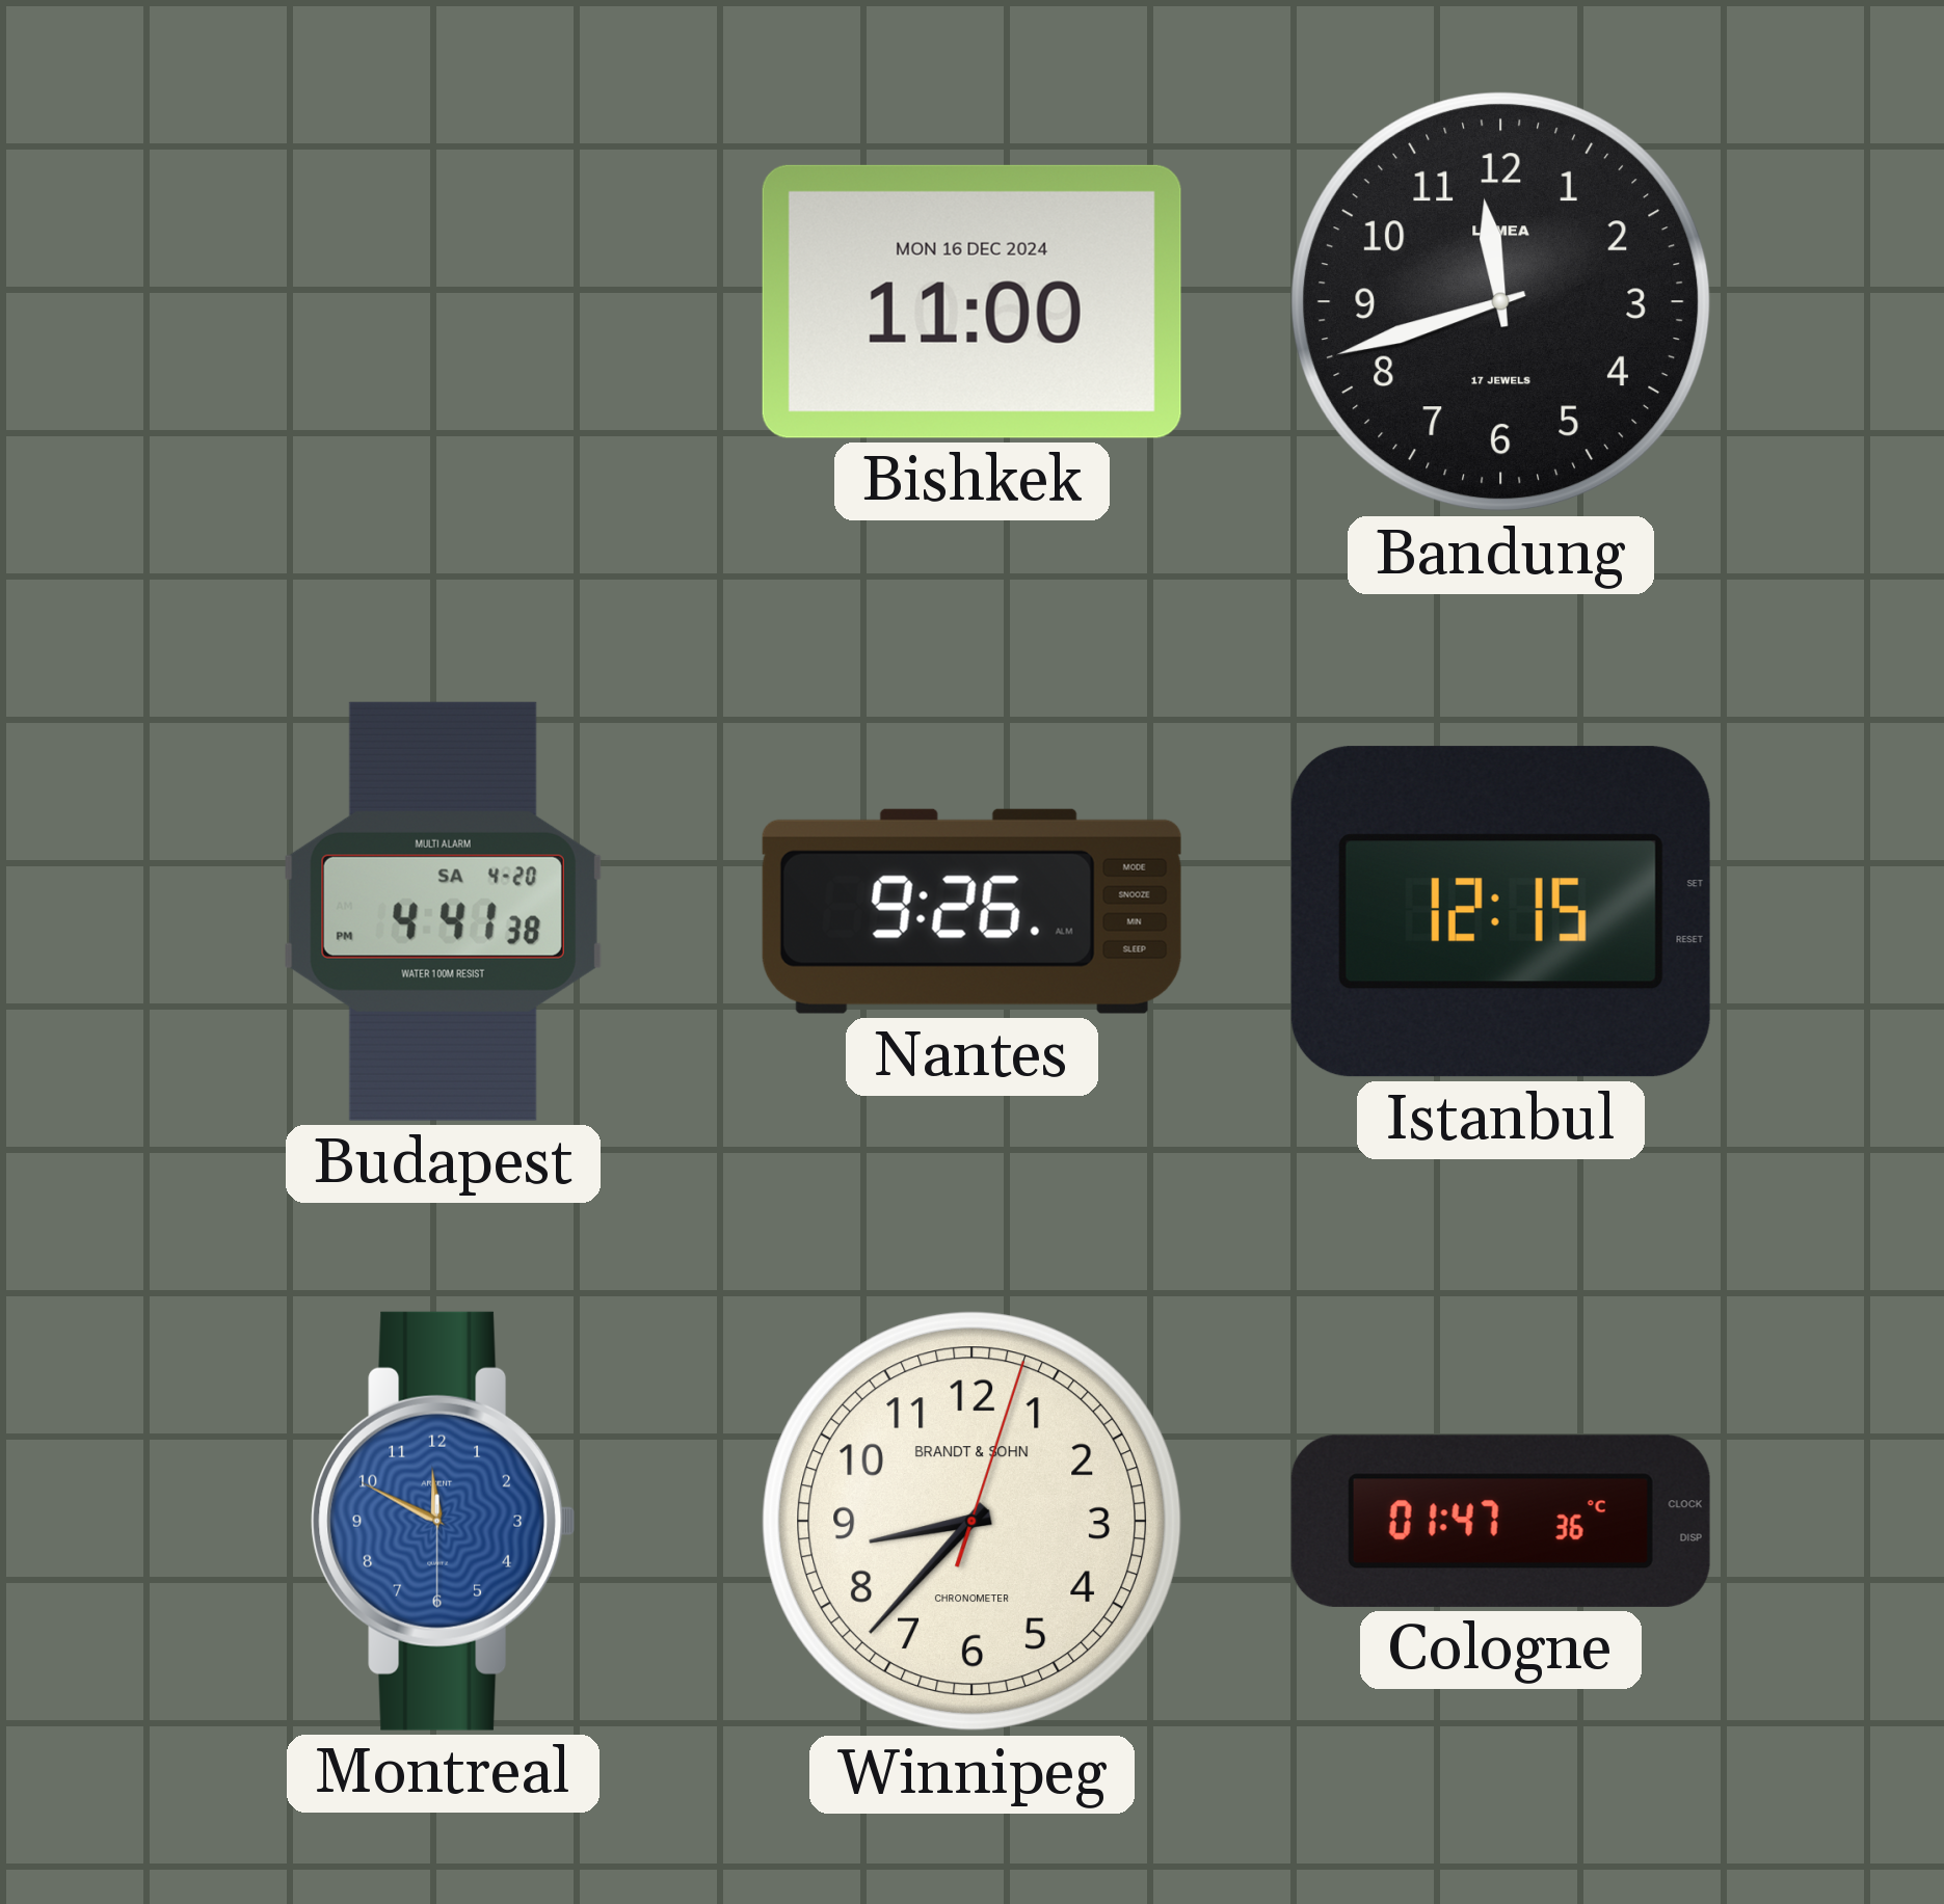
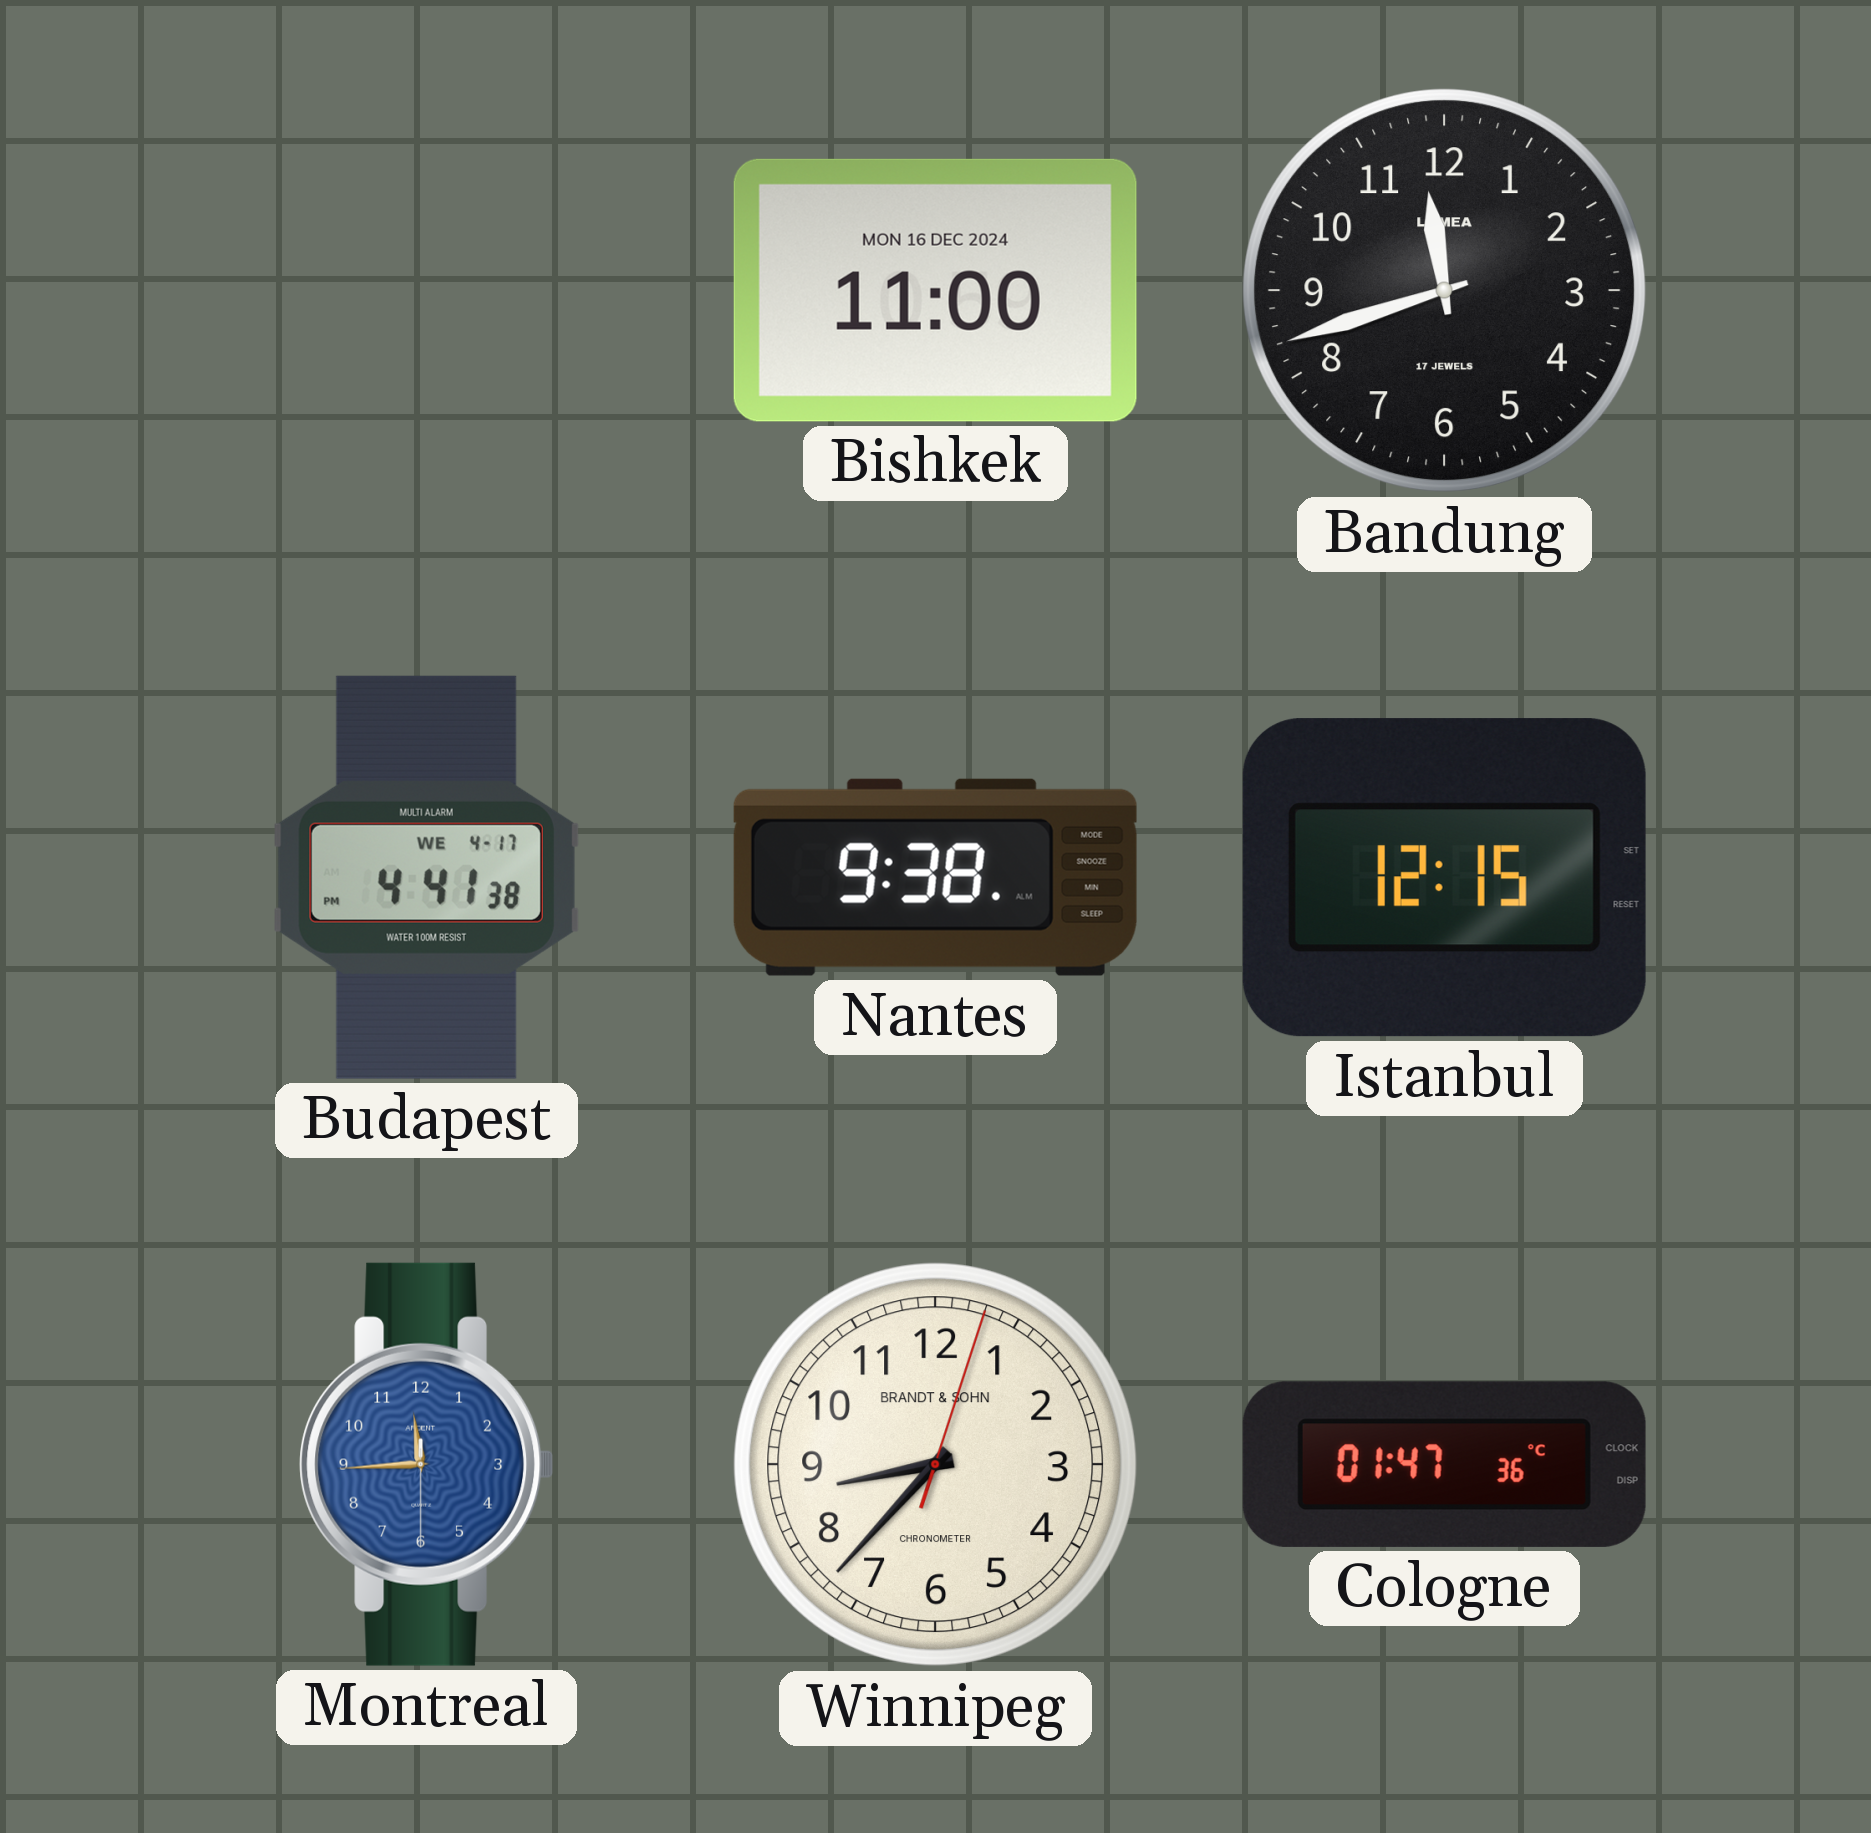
Budapest date: SA 4-20 -> WE 4-17 (426, 877)
Nantes: 9:26 -> 9:38 (935, 877)
Montreal: 11:49 -> 11:44 (427, 1464)
